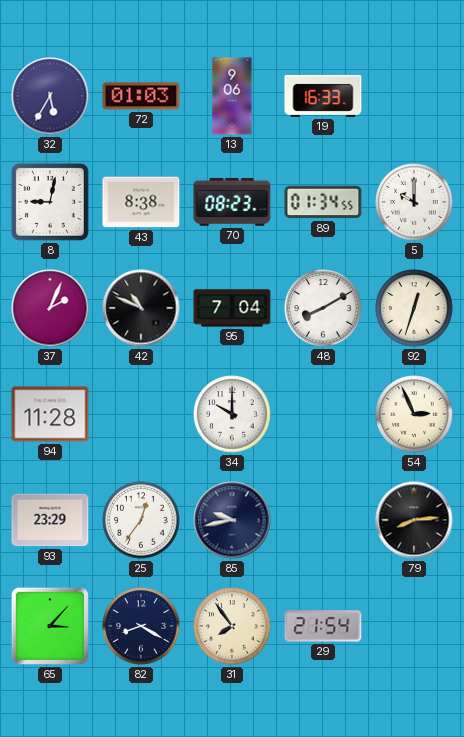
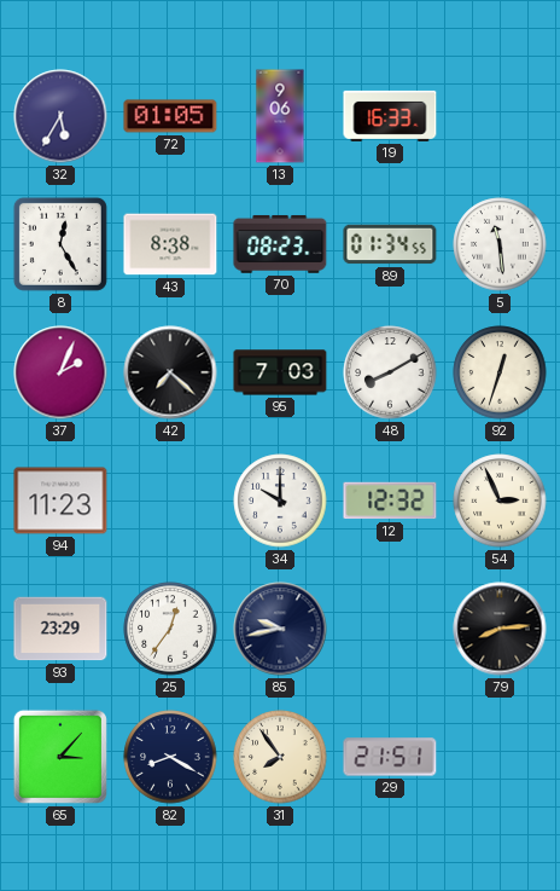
72: 01:03 -> 01:05 (170, 116)
8: 9:02 -> 12:25 (60, 244)
5: 10:00 -> 11:29 (500, 244)
42: 10:49 -> 7:22 (170, 372)
95: 7:04 -> 7:03 (280, 372)
94: 11:28 -> 11:23 (60, 501)
12: none -> 12:32 (390, 501)
29: 21:54 -> 21:51 (390, 757)
